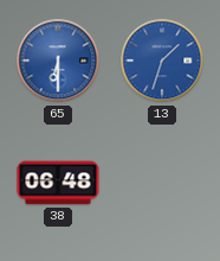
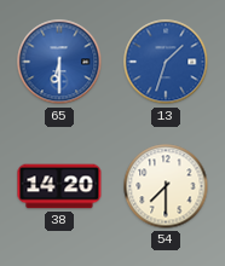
38: 06:48 -> 14:20 (59, 186)
54: none -> 7:30 (166, 186)
